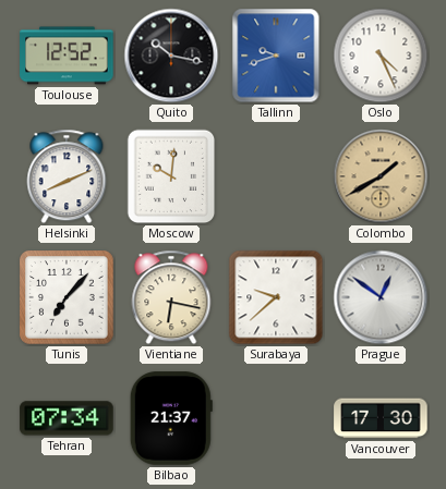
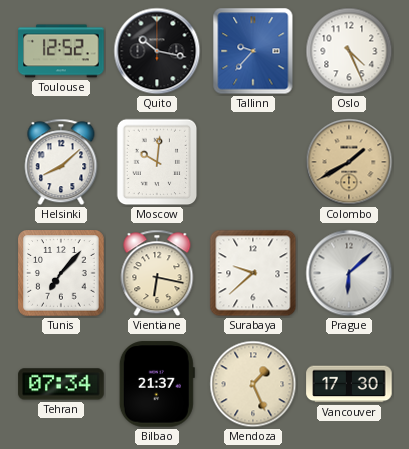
Tallinn: 9:42 -> 9:37 (253, 51)
Helsinki: 8:11 -> 8:08 (61, 162)
Prague: 12:51 -> 6:08 (349, 273)
Mendoza: none -> 1:26 (253, 384)
